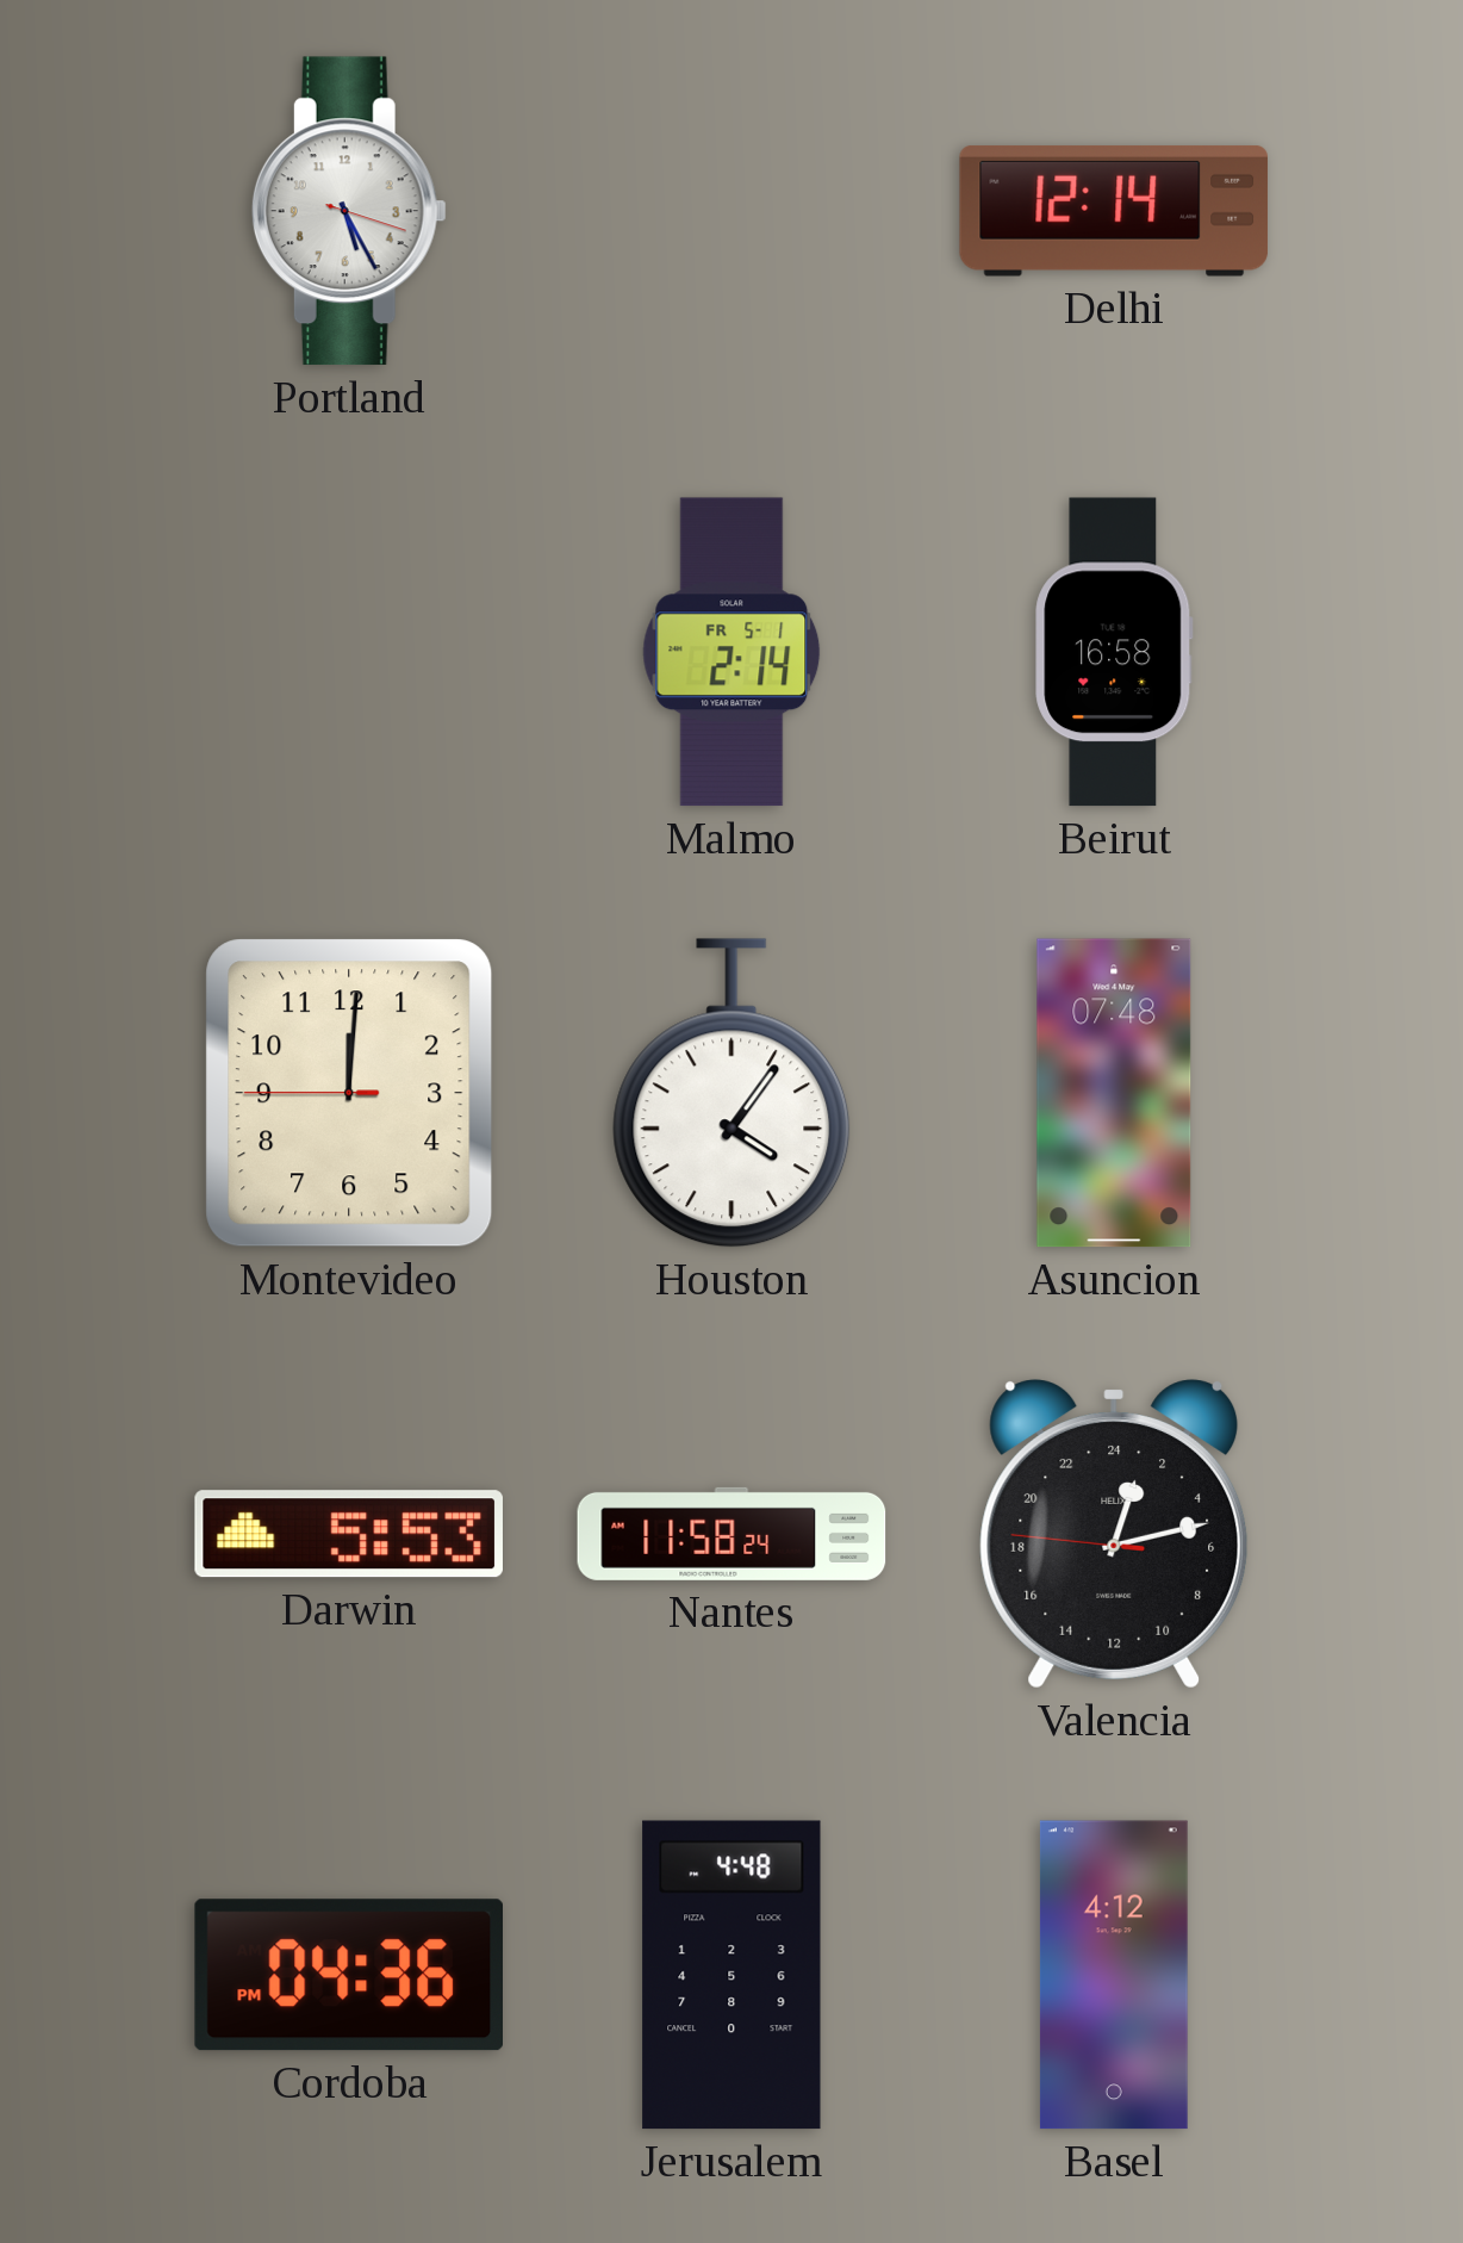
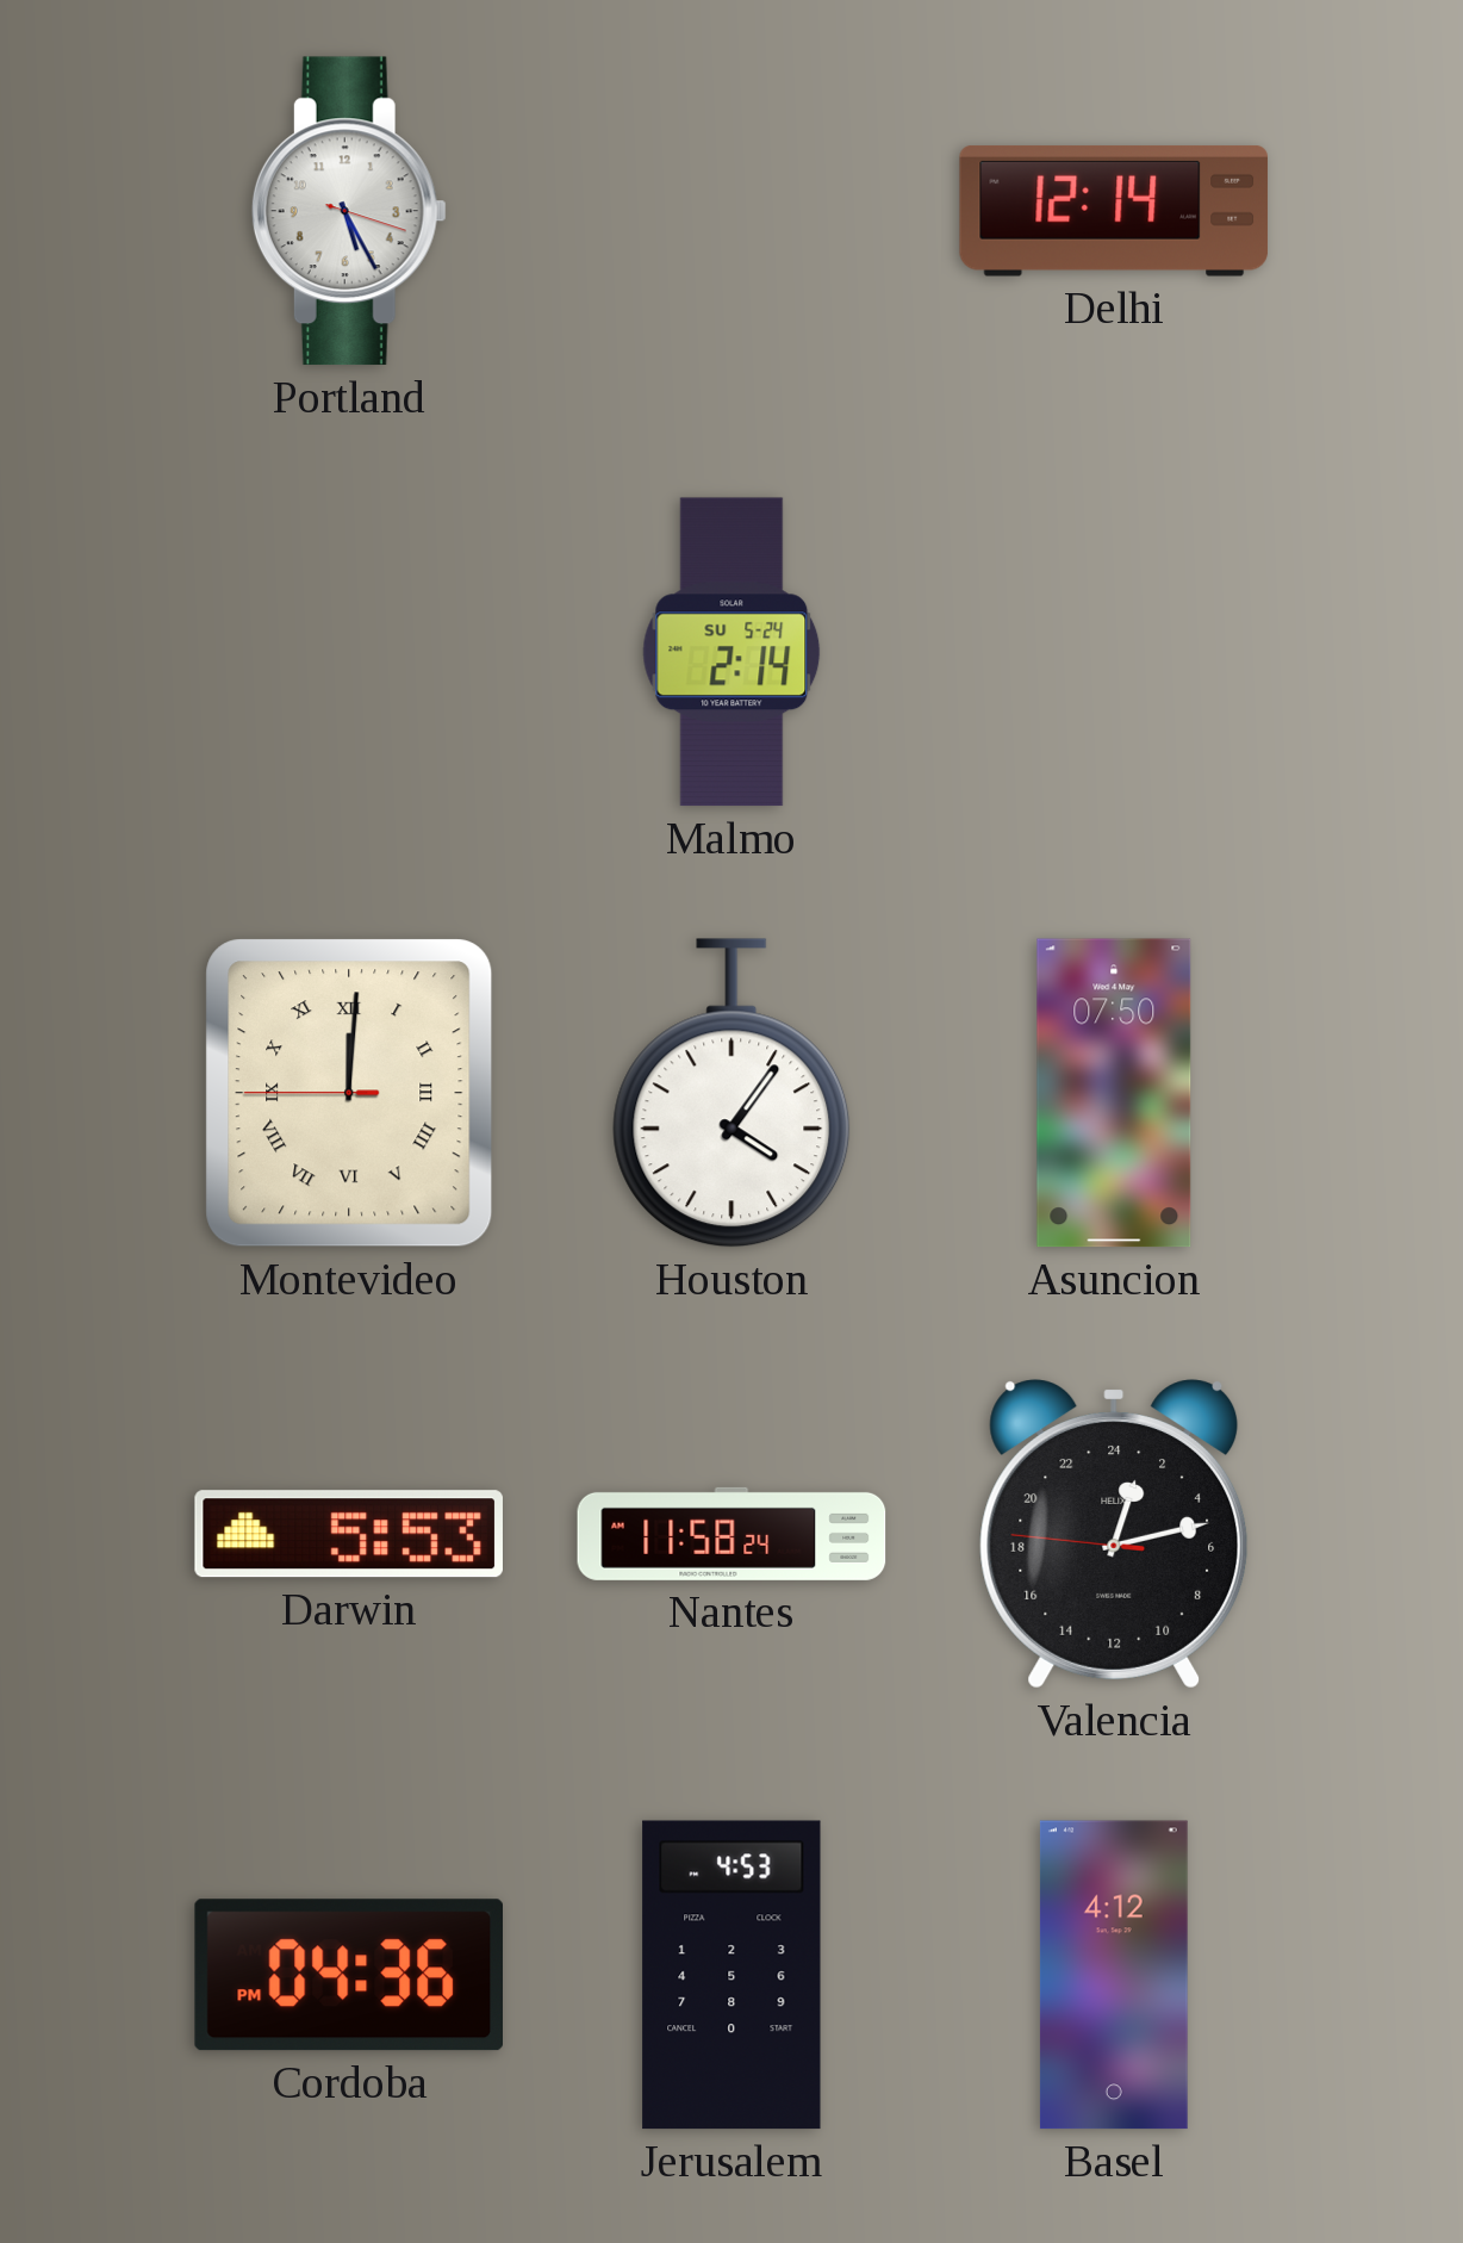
Malmo date: FR 5-1 -> SU 5-24 (731, 652)
Beirut: 16:58 -> none (1114, 652)
Montevideo numerals: Arabic -> Roman (349, 1093)
Asuncion: 07:48 -> 07:50 (1114, 1093)
Jerusalem: 4:48 -> 4:53 (731, 1975)
